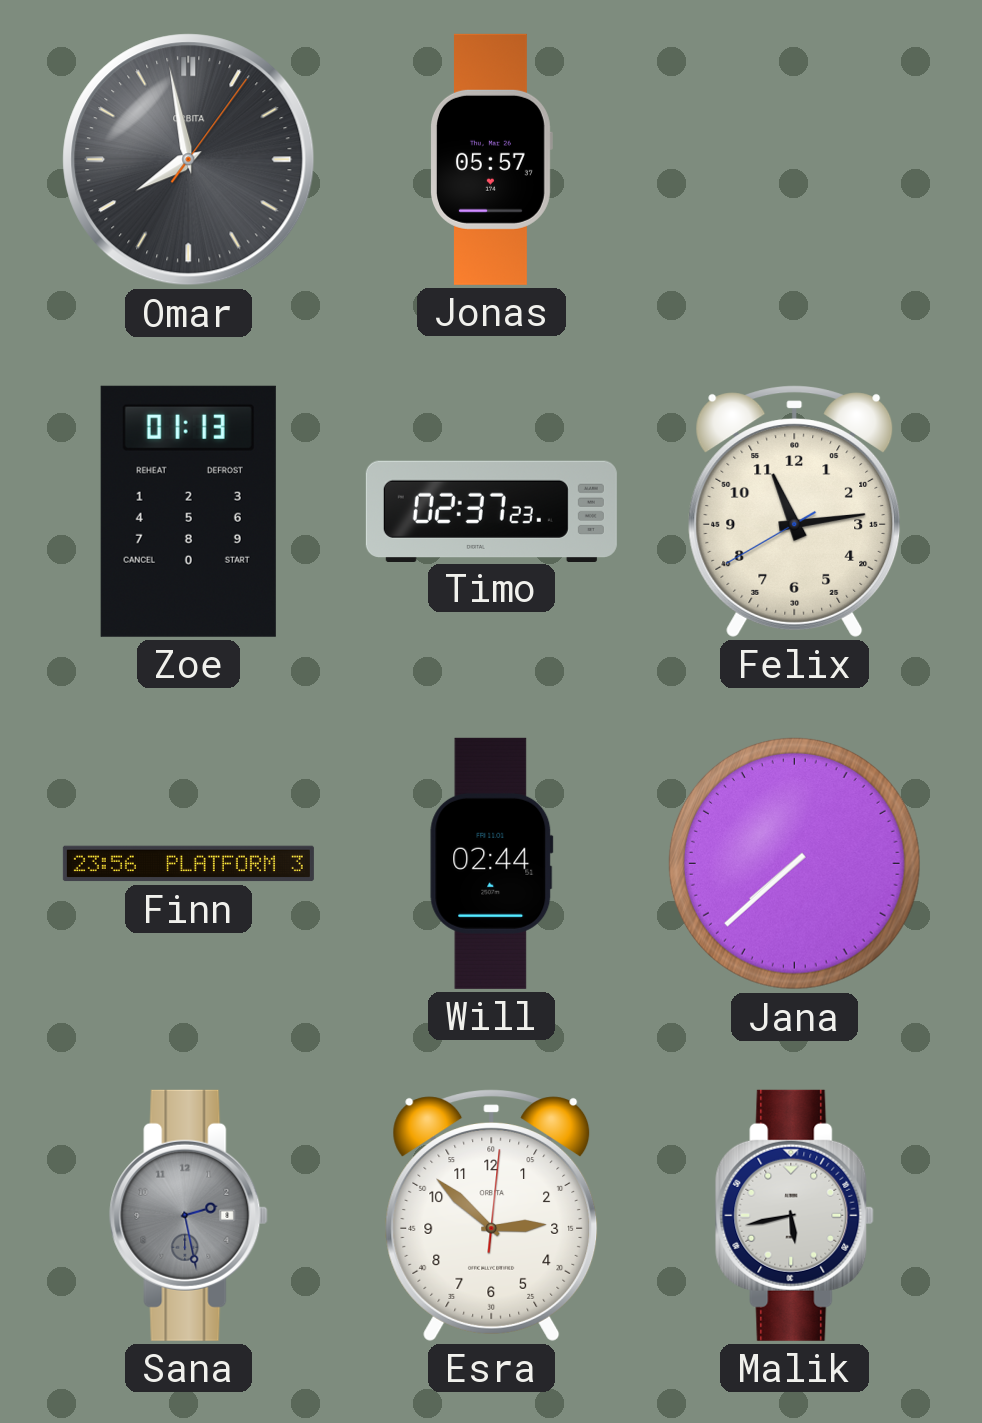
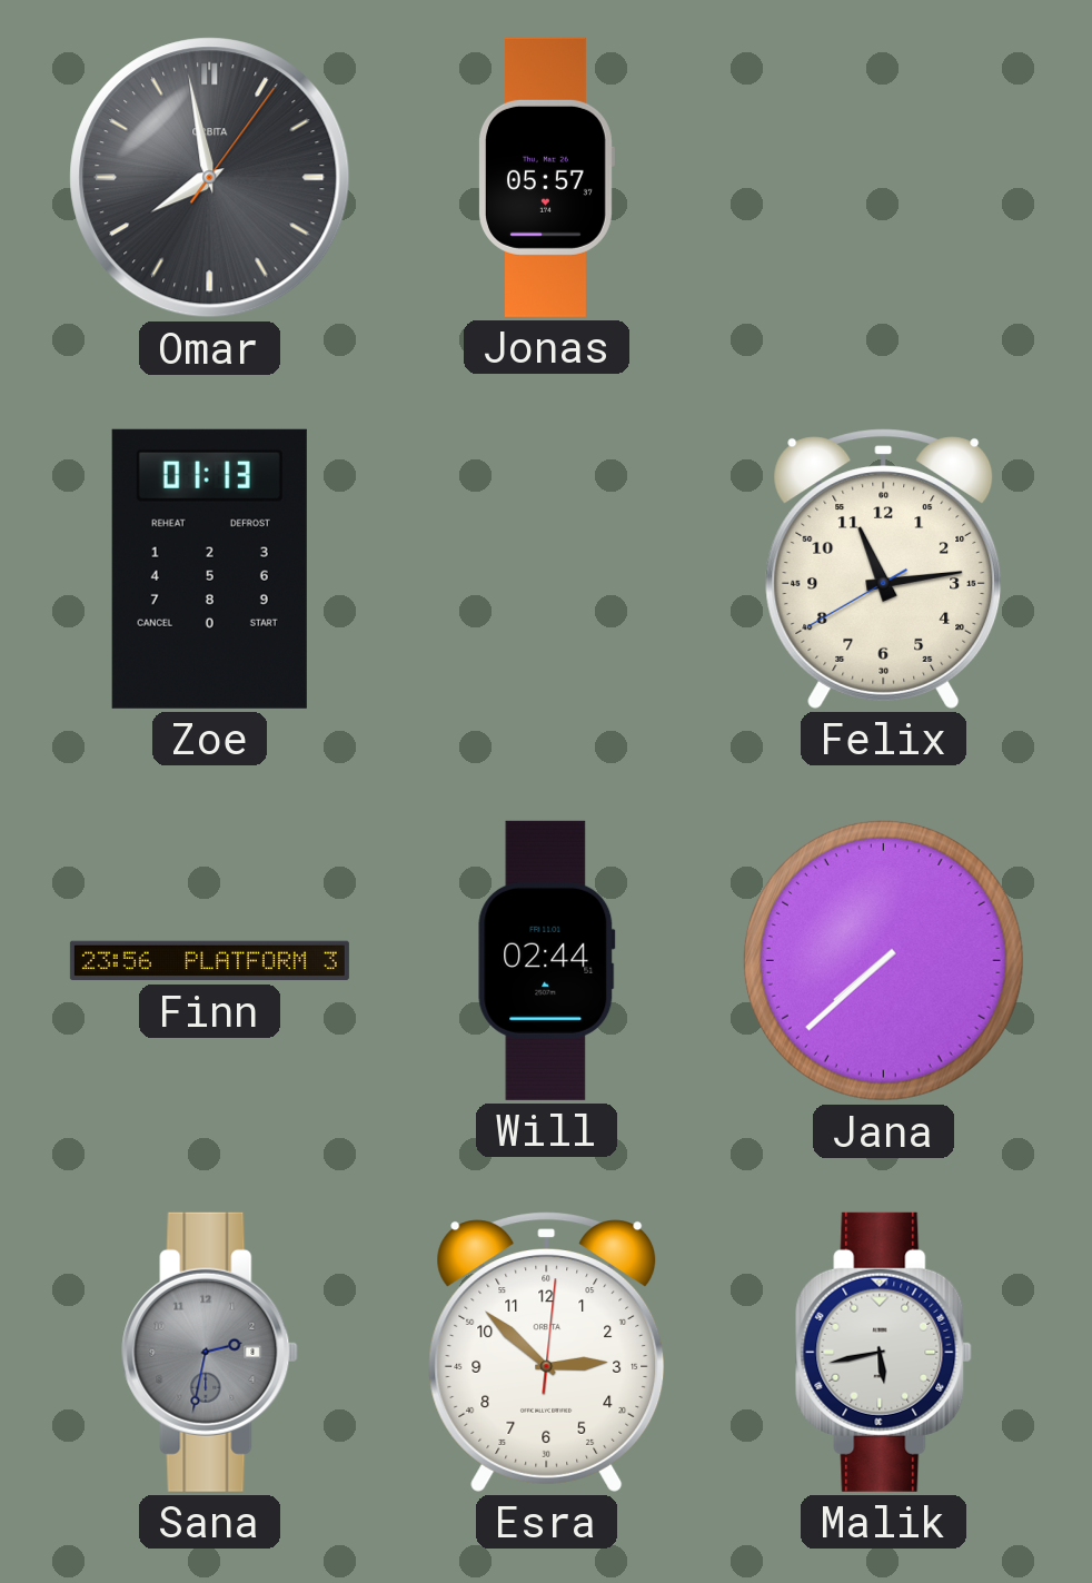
Timo: 02:37 -> none (491, 511)
Sana: 2:28 -> 2:32 (210, 1352)
